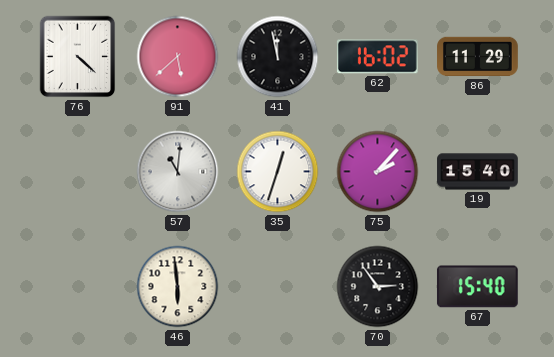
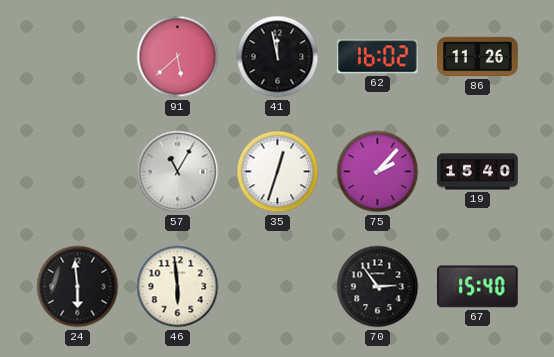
76: 4:22 -> none (78, 57)
86: 11:29 -> 11:26 (478, 57)
57: 11:01 -> 11:05 (178, 172)
24: none -> 5:59 (78, 287)
